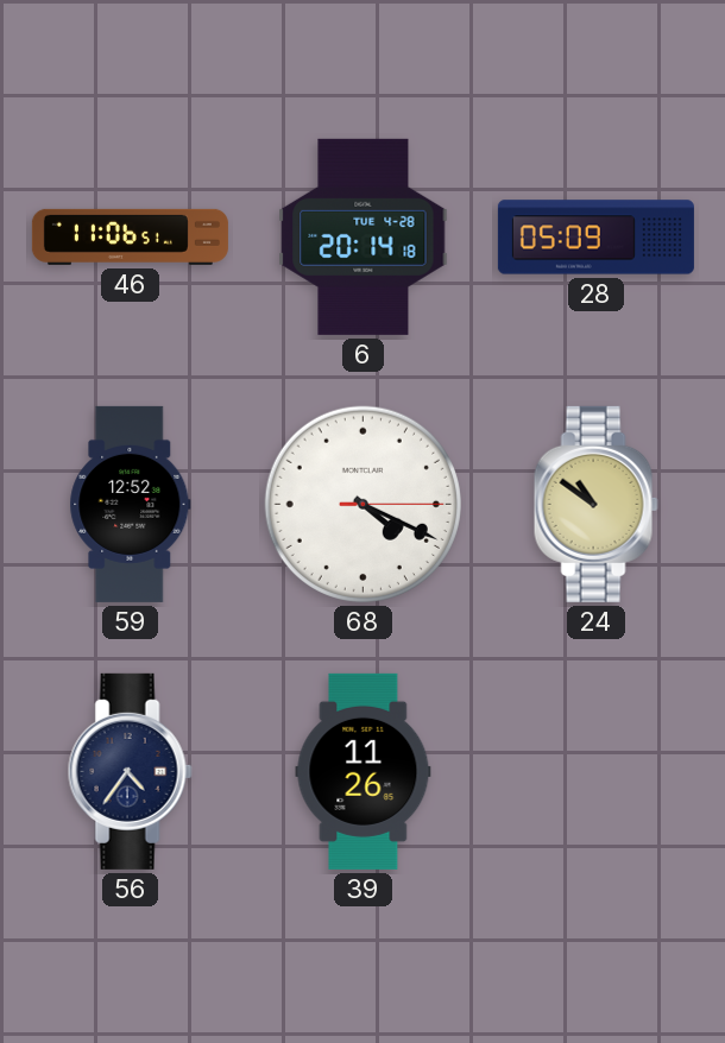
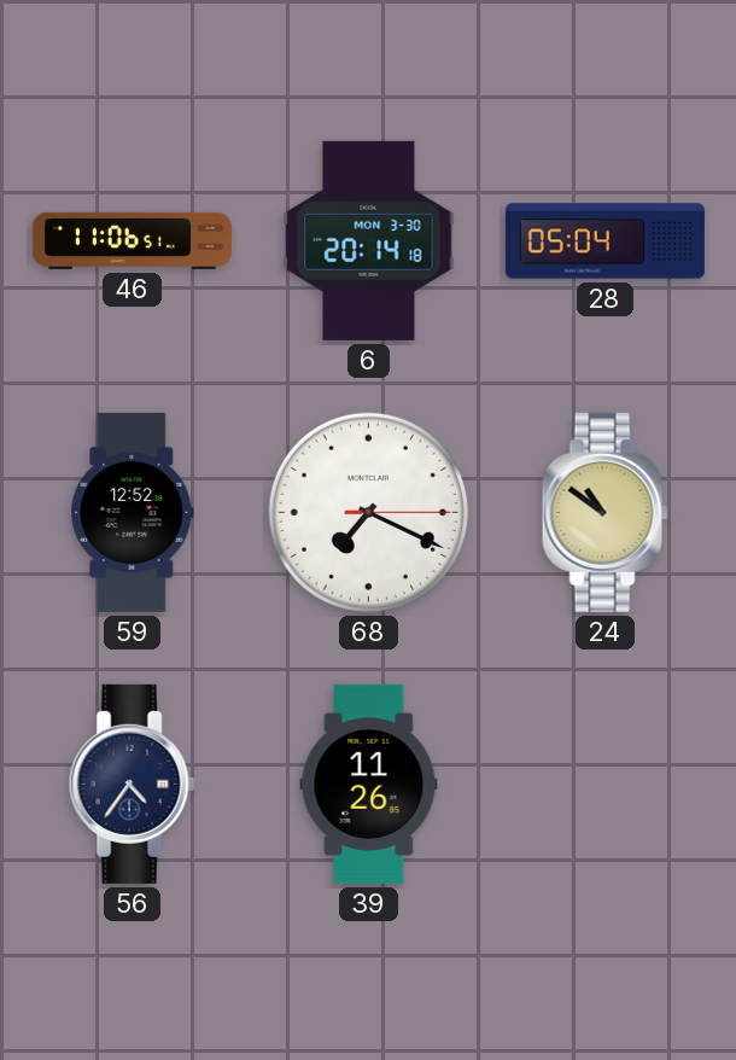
6 date: TUE 4-28 -> MON 3-30 (369, 240)
28: 05:09 -> 05:04 (604, 241)
68: 4:19 -> 7:19 (368, 512)
